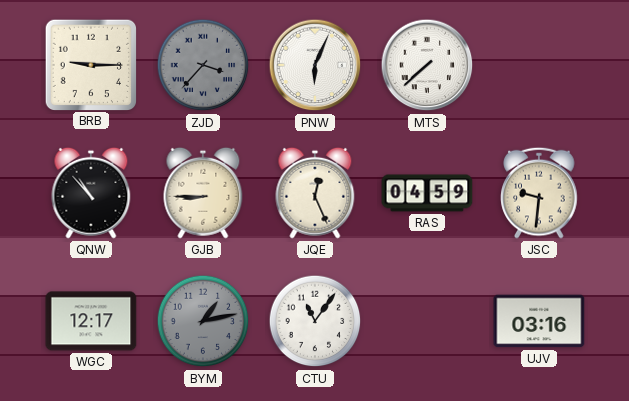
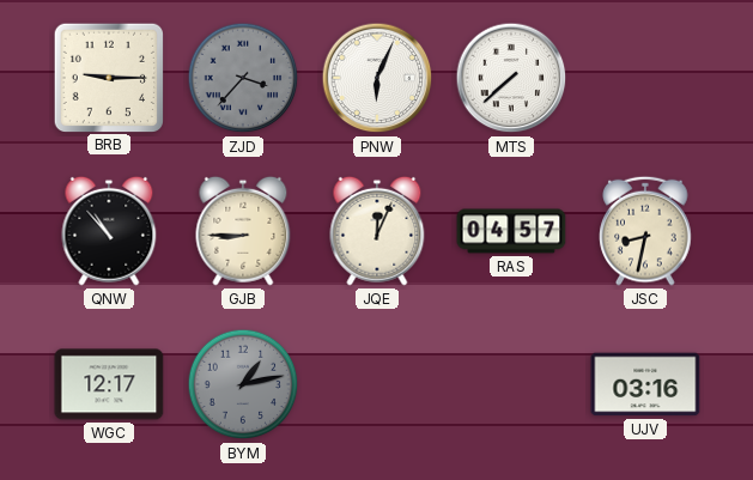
JQE: 12:26 -> 12:04 (377, 231)
RAS: 04:59 -> 04:57 (511, 231)
JSC: 9:31 -> 8:32 (645, 231)
CTU: 11:06 -> none (315, 321)
